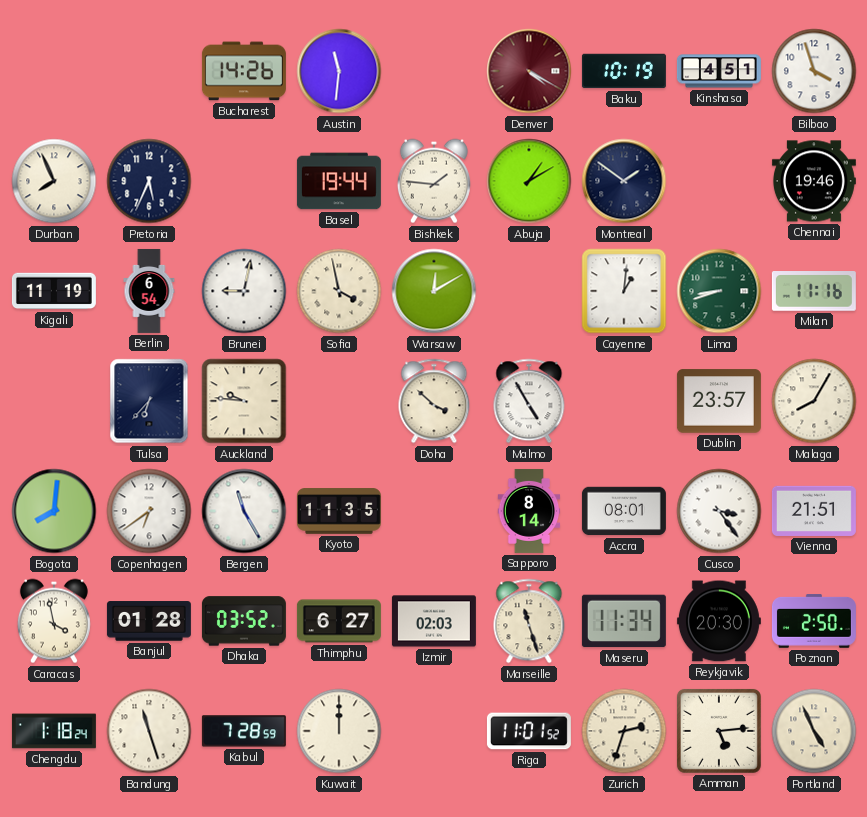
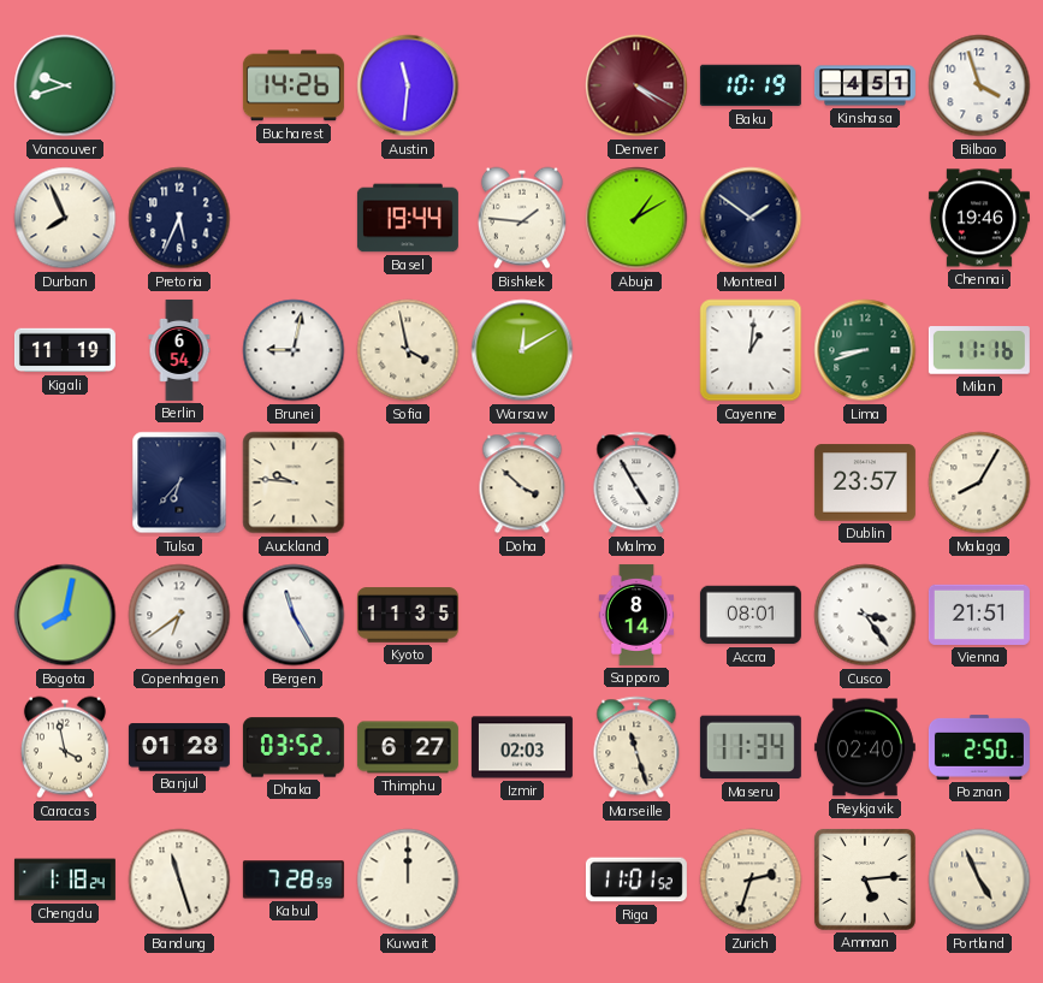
Vancouver: none -> 9:42 (65, 85)
Bogota: 8:01 -> 8:02 (65, 615)
Reykjavik: 20:30 -> 02:40 (865, 747)
